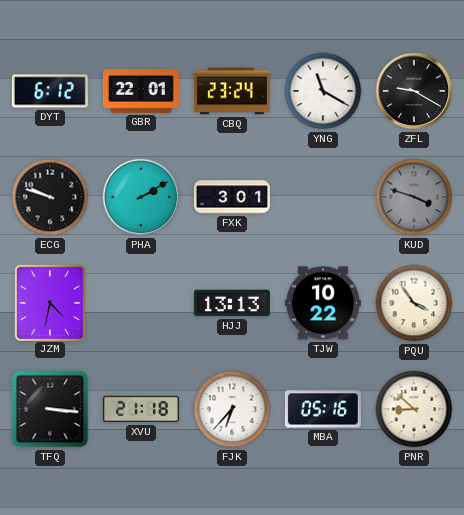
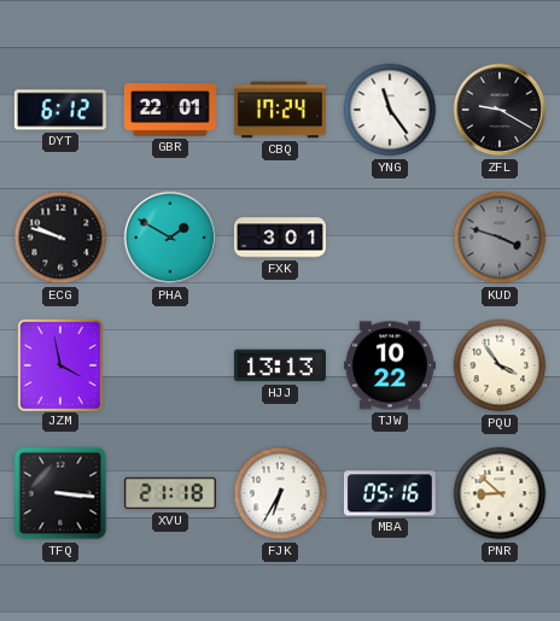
CBQ: 23:24 -> 17:24 (280, 110)
YNG: 11:20 -> 11:24 (390, 110)
PHA: 2:10 -> 1:50 (170, 238)
JZM: 4:32 -> 3:58 (59, 364)
FJK: 6:37 -> 6:35 (280, 493)
